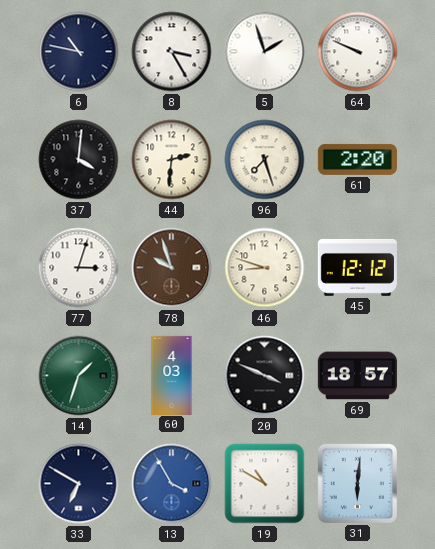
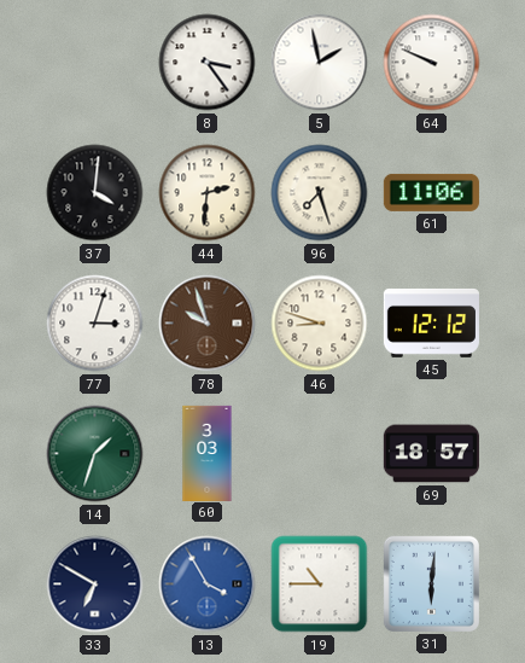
6: 10:47 -> none (79, 52)
8: 3:25 -> 3:24 (208, 63)
5: 1:57 -> 1:58 (320, 63)
61: 2:20 -> 11:06 (431, 192)
60: 4:03 -> 3:03 (208, 453)
20: 3:49 -> none (265, 376)
19: 10:50 -> 10:45 (320, 585)
